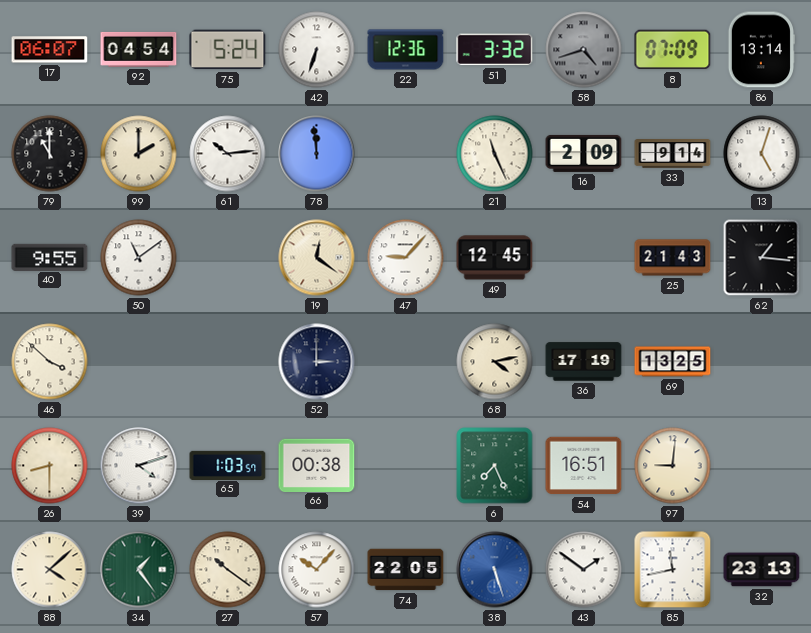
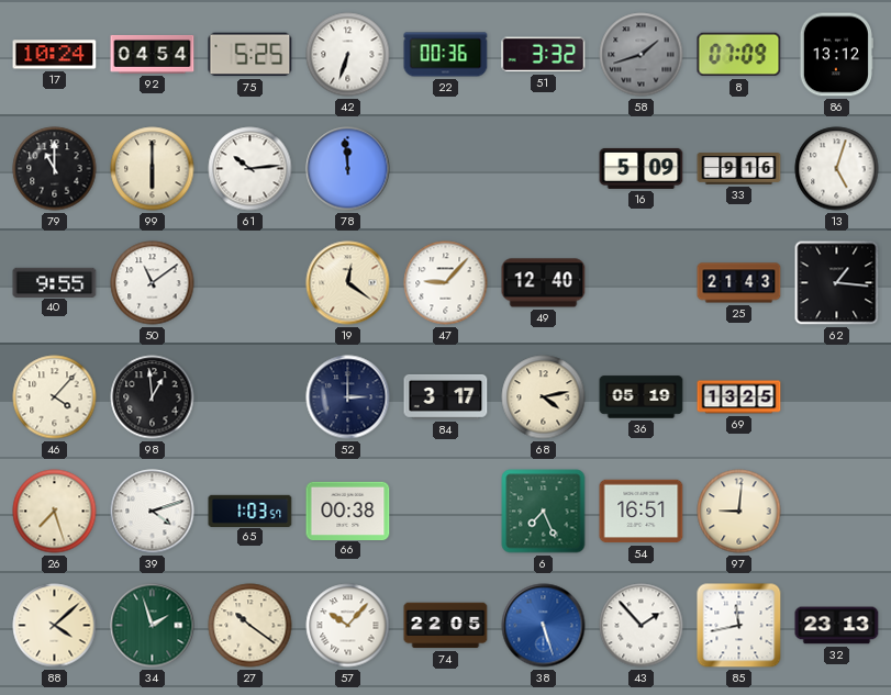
17: 06:07 -> 10:24 (55, 55)
75: 5:24 -> 5:25 (250, 55)
22: 12:36 -> 00:36 (446, 55)
58: 4:42 -> 1:42 (642, 55)
86: 13:14 -> 13:12 (836, 55)
99: 2:00 -> 6:00 (153, 169)
21: 11:26 -> none (495, 154)
16: 2:09 -> 5:09 (642, 168)
33: 9:14 -> 9:16 (739, 169)
49: 12:45 -> 12:40 (544, 283)
46: 3:52 -> 4:07 (55, 397)
98: none -> 12:59 (153, 397)
84: none -> 3:17 (446, 396)
36: 17:19 -> 05:19 (642, 397)
26: 8:30 -> 7:27 (55, 512)
34: 1:24 -> 1:57 (153, 626)
43: 1:51 -> 1:53 (642, 626)
